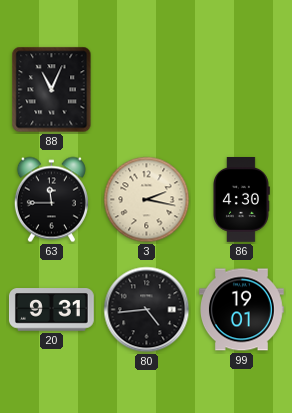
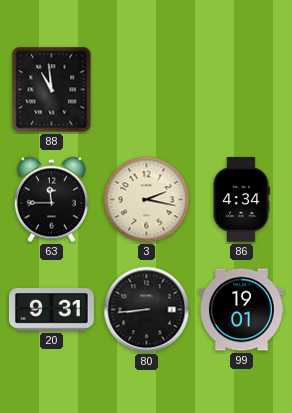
88: 11:04 -> 10:59 (52, 90)
86: 4:30 -> 4:34 (242, 200)
80: 4:44 -> 8:44 (147, 310)
